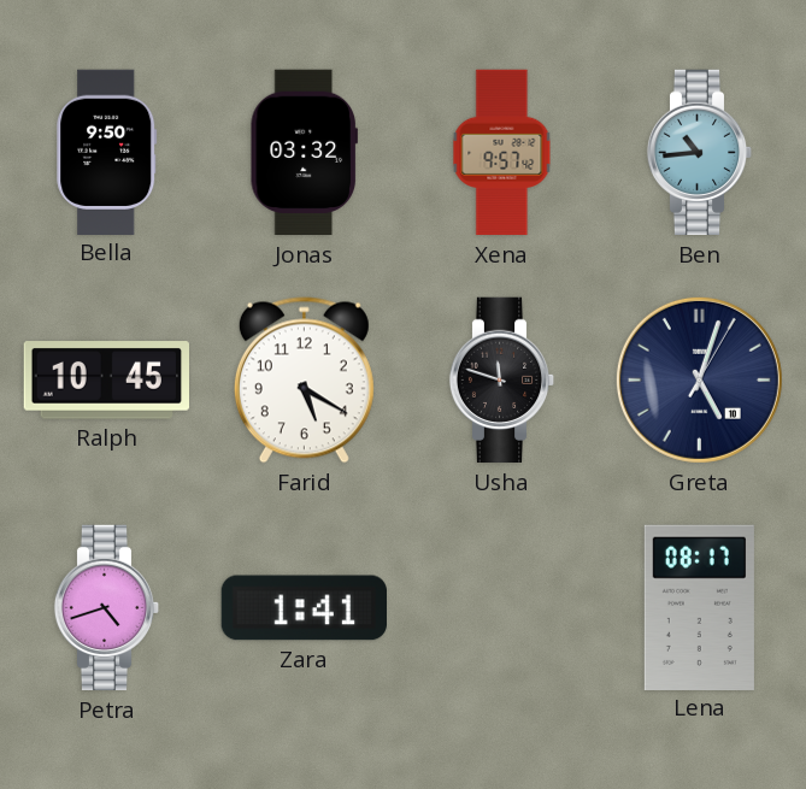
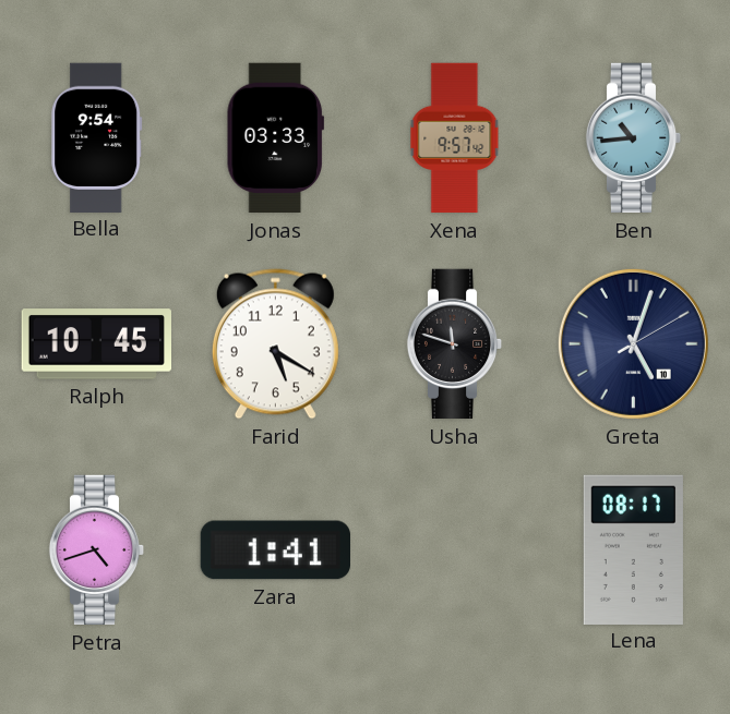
Bella: 9:50 -> 9:54 (97, 137)
Jonas: 03:32 -> 03:33 (275, 138)
Greta: 5:03:05 -> 5:03:10 (633, 343)
